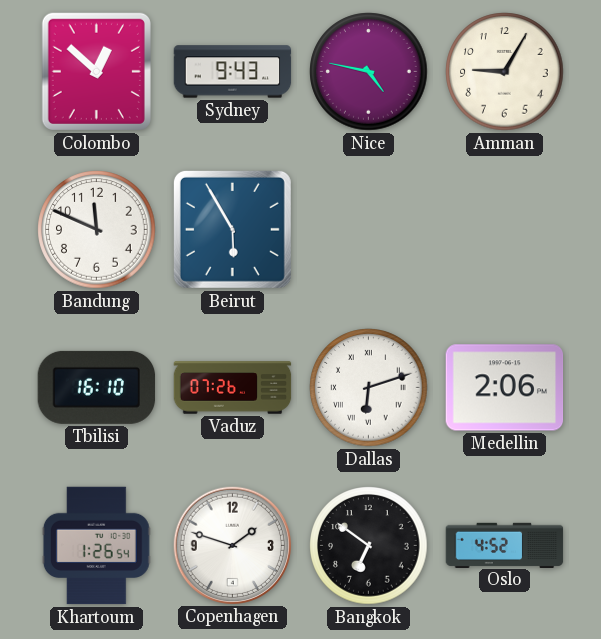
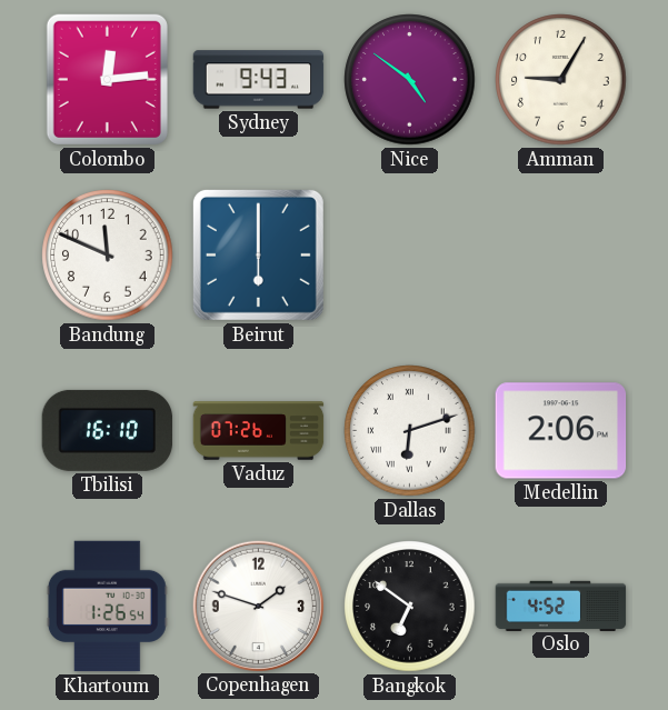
Colombo: 12:52 -> 12:14 (107, 79)
Nice: 4:47 -> 4:51 (410, 80)
Beirut: 5:55 -> 6:00 (258, 254)
